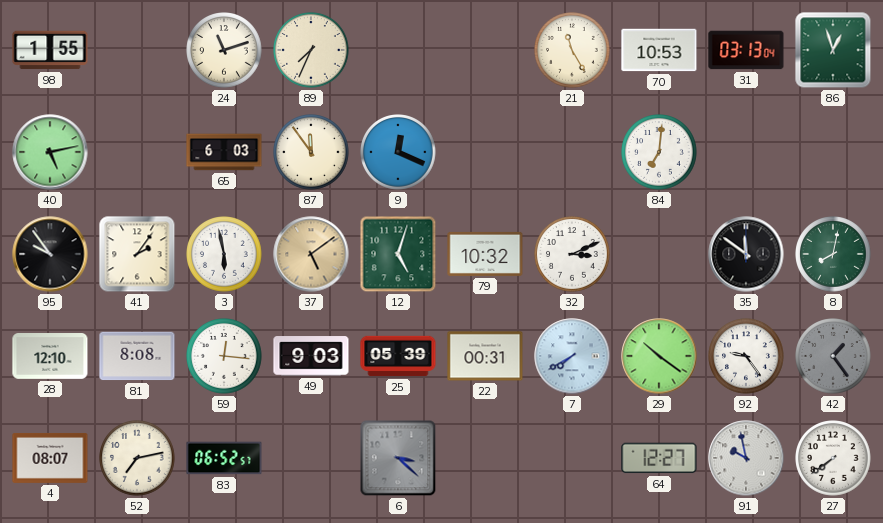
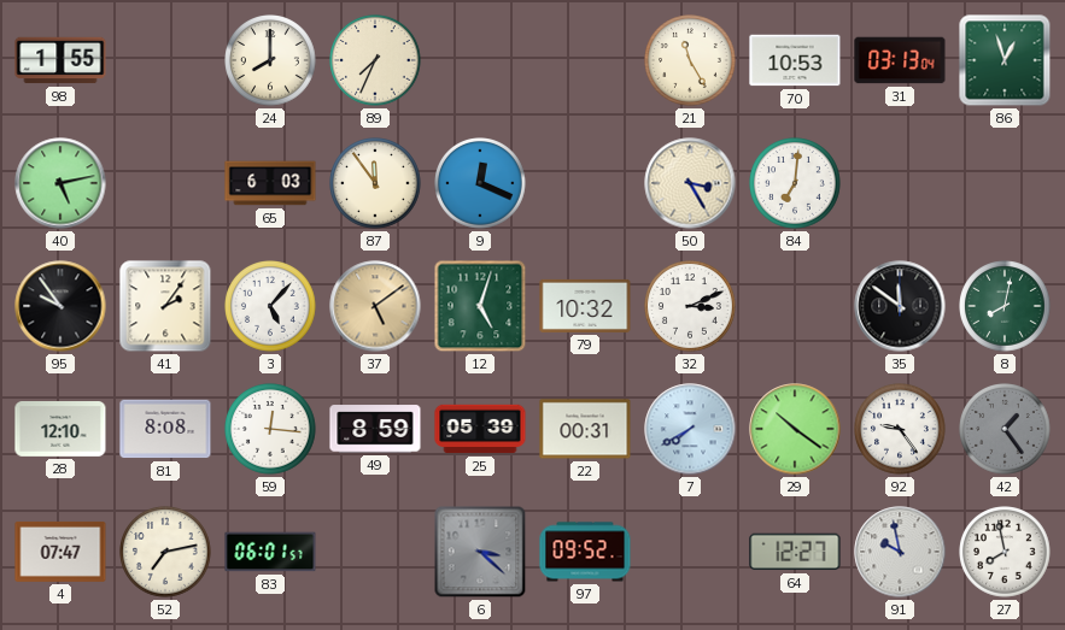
24: 11:12 -> 8:00 (270, 60)
50: none -> 3:25 (690, 183)
3: 5:58 -> 5:07 (270, 306)
49: 9:03 -> 8:59 (375, 429)
4: 08:07 -> 07:47 (60, 552)
83: 06:52 -> 06:01 (270, 552)
97: none -> 09:52 (585, 552)
27: 7:39 -> 7:58 (1005, 552)
